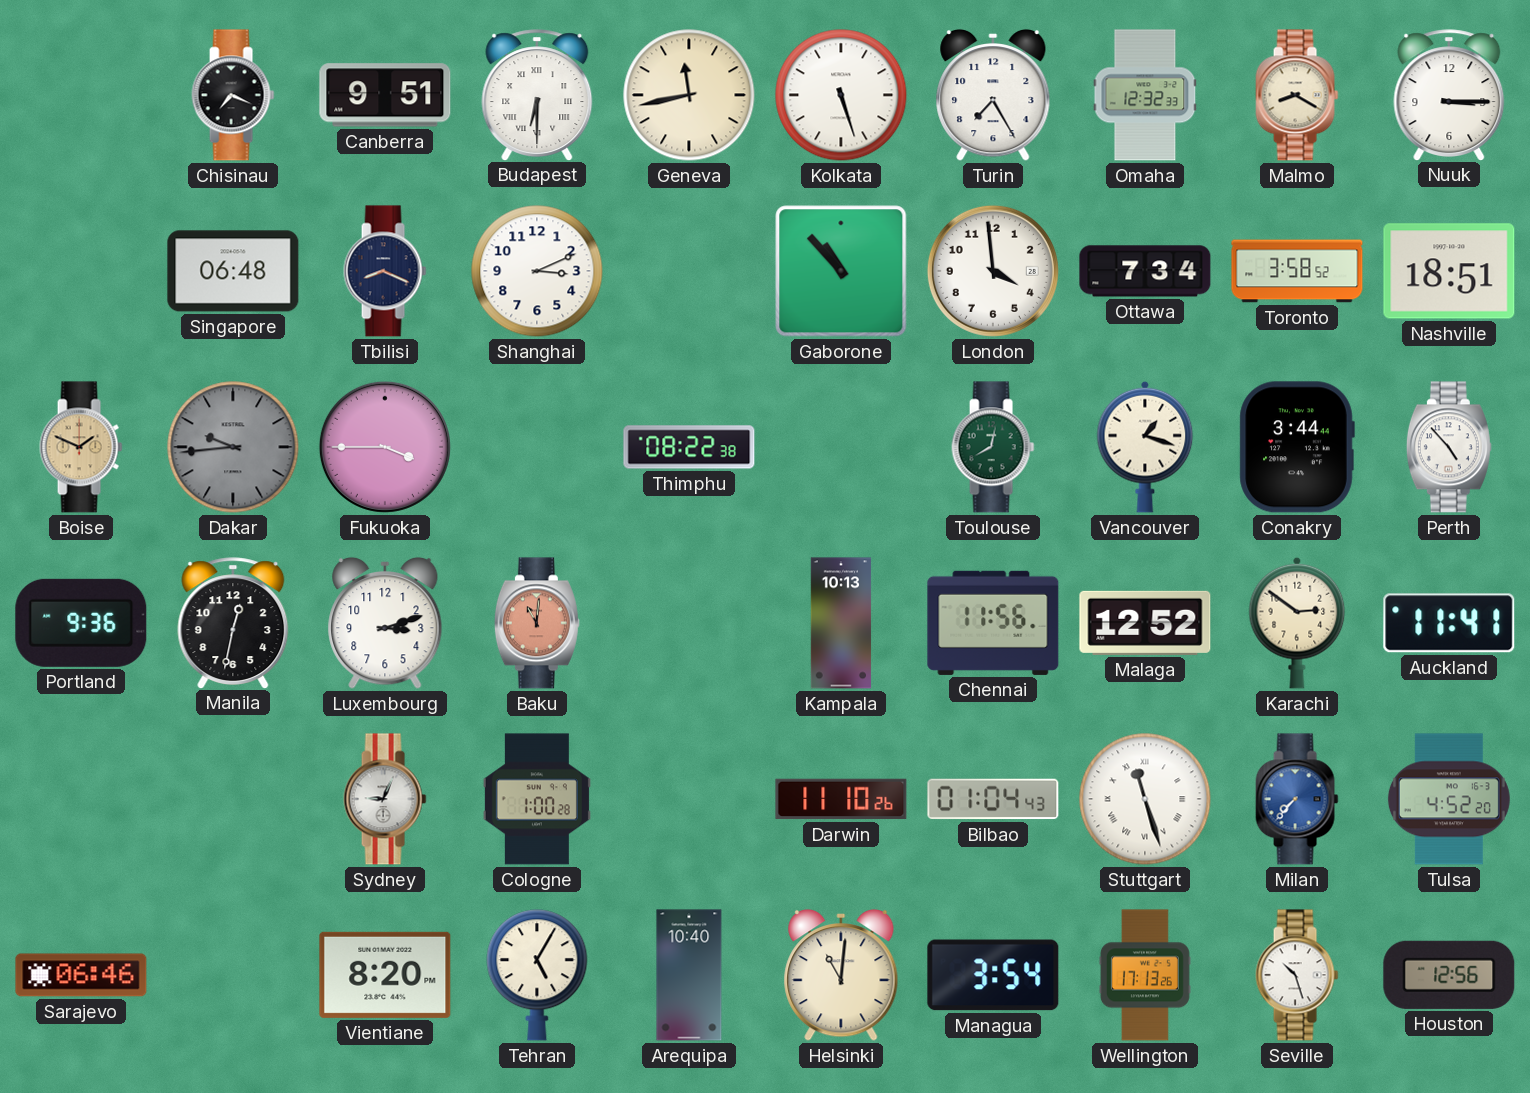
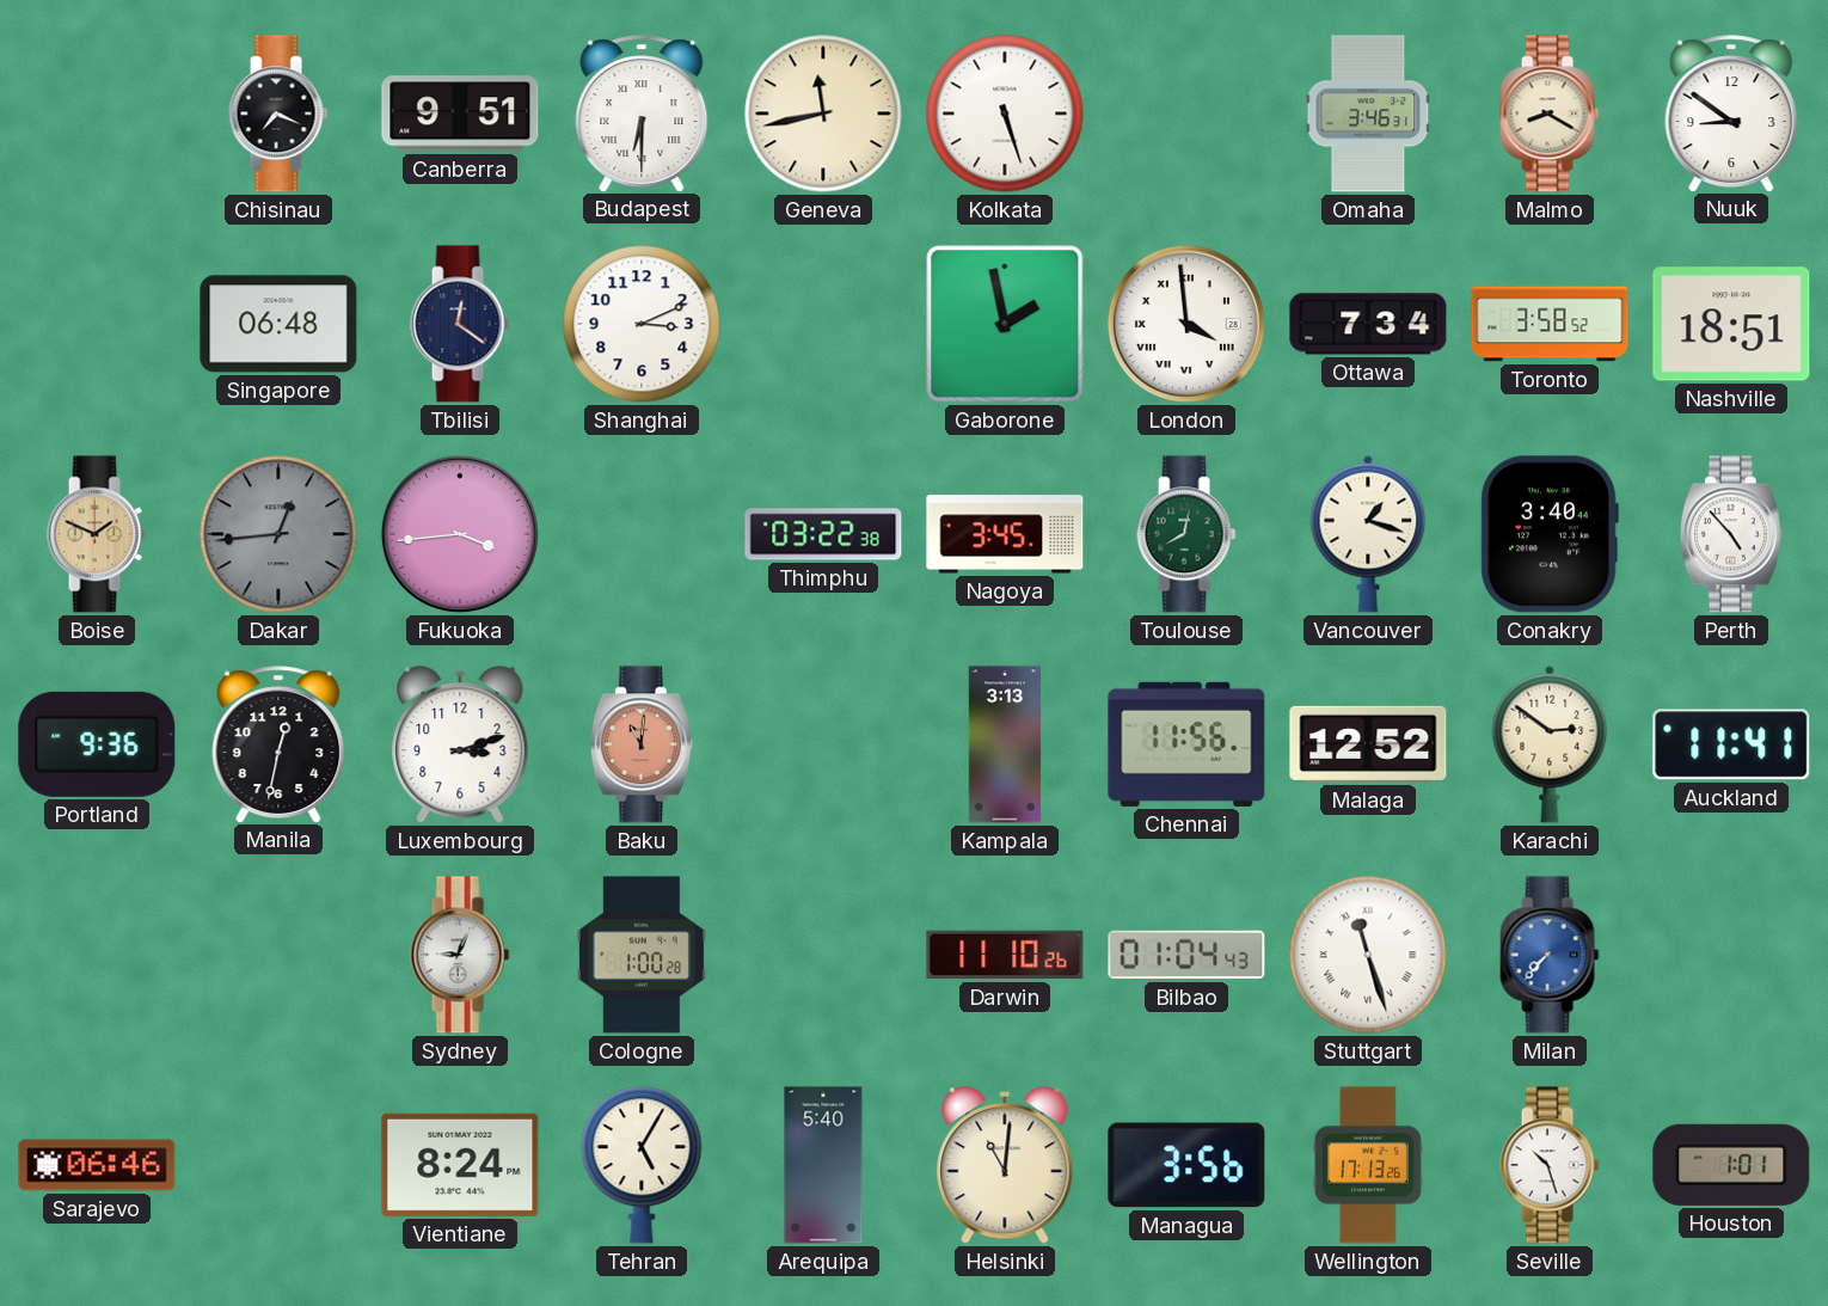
Turin: 7:25 -> none (993, 95)
Omaha: 12:32 -> 3:46 (1368, 114)
Nuuk: 3:15 -> 8:51 (1731, 114)
Tbilisi: 8:19 -> 12:21 (460, 324)
Gaborone: 10:53 -> 1:58 (1005, 324)
London numerals: Arabic -> Roman (1186, 324)
Dakar: 9:44 -> 12:44 (278, 534)
Fukuoka: 3:45 -> 3:44 (460, 534)
Thimphu: 08:22 -> 03:22 (823, 534)
Nagoya: none -> 3:45 (1005, 534)
Conakry: 3:44 -> 3:40 (1550, 534)
Kampala: 10:13 -> 3:13 (1005, 744)
Tulsa: 4:52 -> none (1449, 799)
Vientiane: 8:20 -> 8:24 (460, 1165)
Arequipa: 10:40 -> 5:40 (823, 1165)
Managua: 3:54 -> 3:56 (1186, 1165)
Houston: 12:56 -> 1:01 (1731, 1165)
